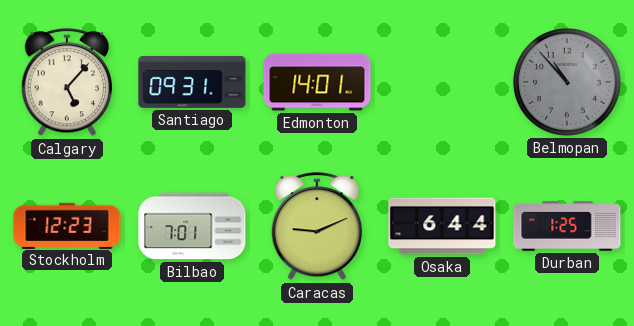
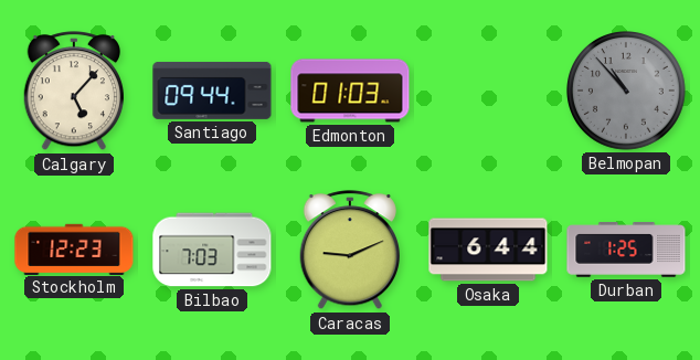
Santiago: 09:31 -> 09:44 (212, 91)
Edmonton: 14:01 -> 01:03 (350, 91)
Bilbao: 7:01 -> 7:03 (212, 250)
